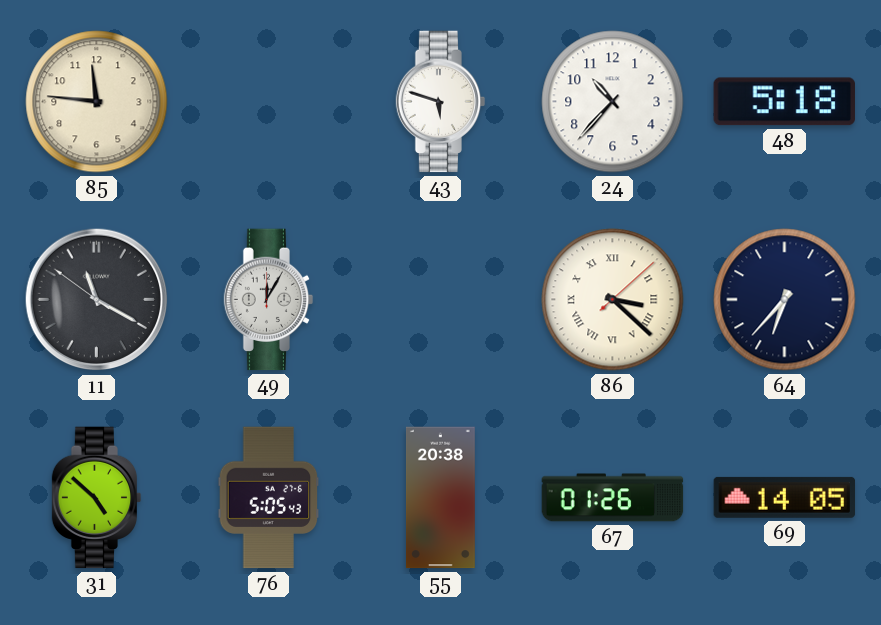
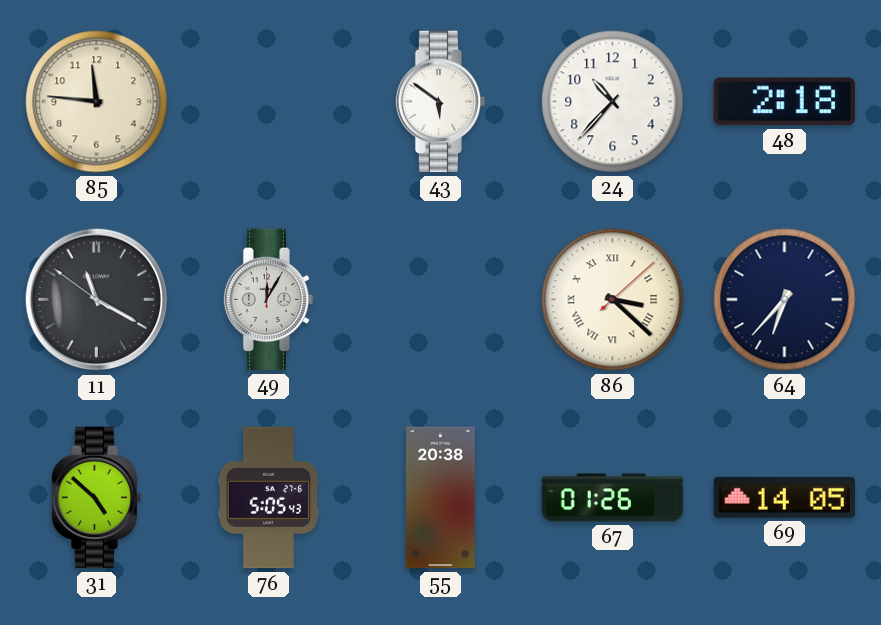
43: 5:48 -> 5:51 (441, 102)
48: 5:18 -> 2:18 (784, 102)
